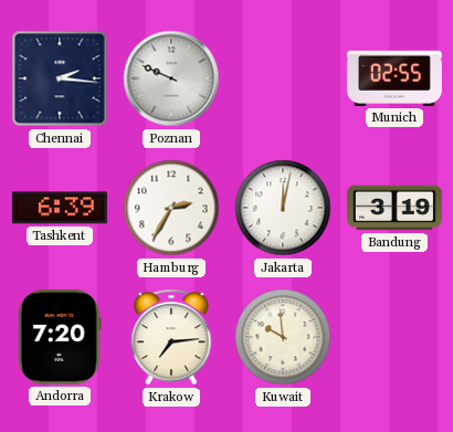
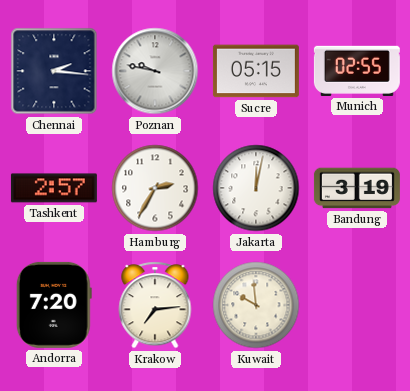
Poznan: 9:49 -> 9:47 (155, 71)
Sucre: none -> 05:15 (256, 71)
Tashkent: 6:39 -> 2:57 (54, 188)
